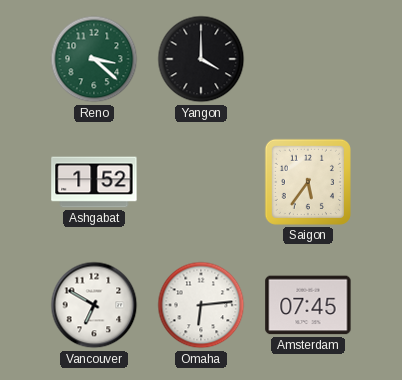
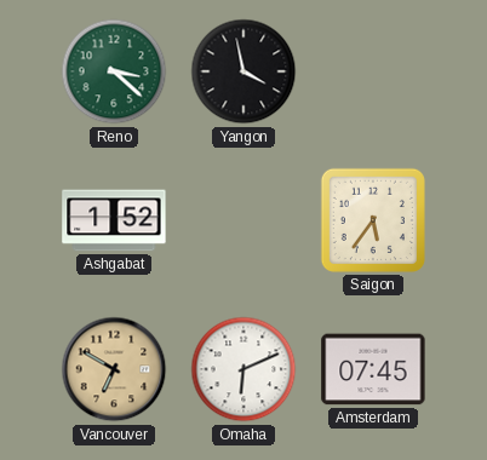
Yangon: 4:00 -> 3:58 (243, 71)
Vancouver dial: white -> champagne (114, 369)
Omaha: 6:14 -> 6:11 (243, 369)
